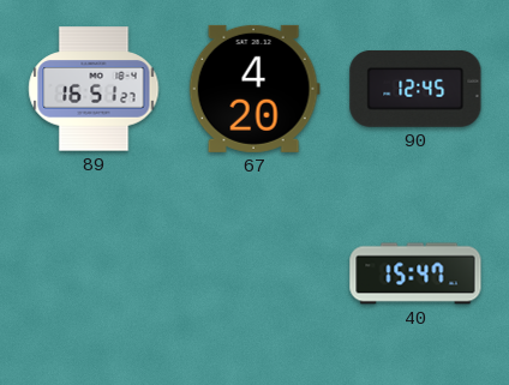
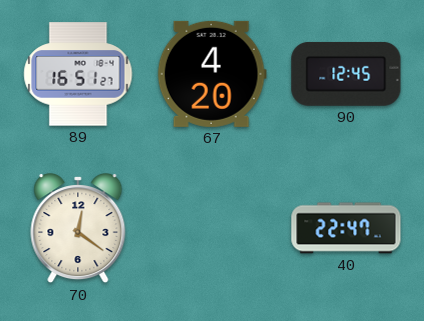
70: none -> 12:21 (78, 229)
40: 15:47 -> 22:47 (346, 228)
